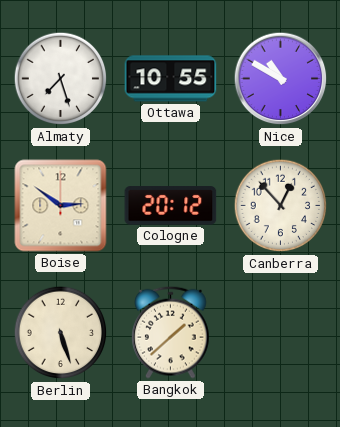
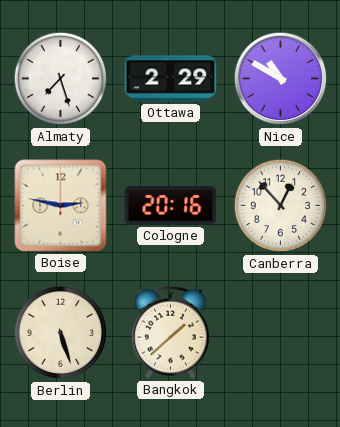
Ottawa: 10:55 -> 2:29 (171, 79)
Boise: 2:51 -> 2:47 (61, 206)
Cologne: 20:12 -> 20:16 (171, 206)
